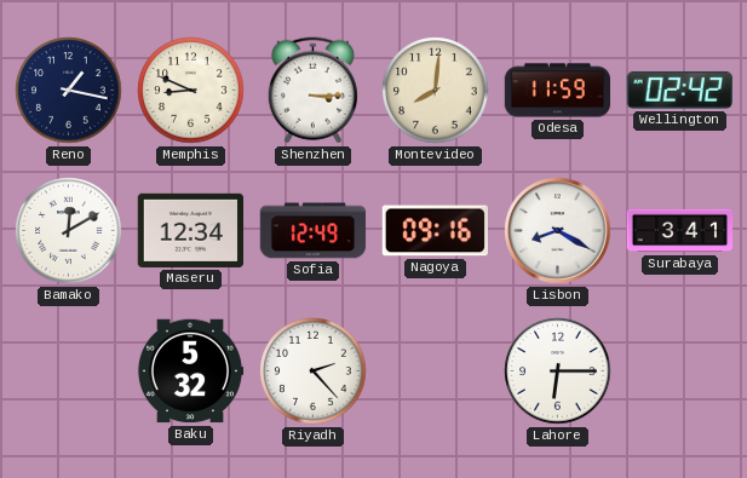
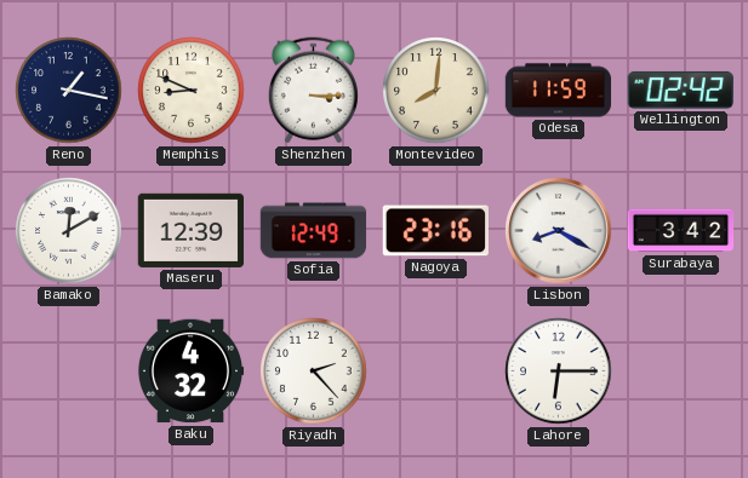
Maseru: 12:34 -> 12:39 (190, 230)
Nagoya: 09:16 -> 23:16 (435, 231)
Surabaya: 3:41 -> 3:42 (681, 231)
Baku: 5:32 -> 4:32 (190, 372)
